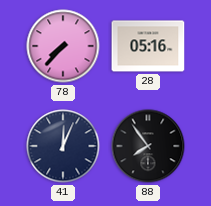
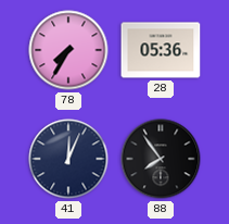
78: 7:37 -> 7:35 (68, 50)
28: 05:16 -> 05:36 (161, 50)
